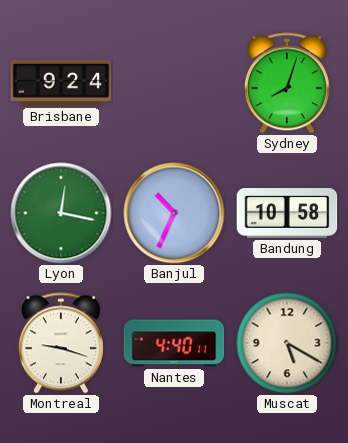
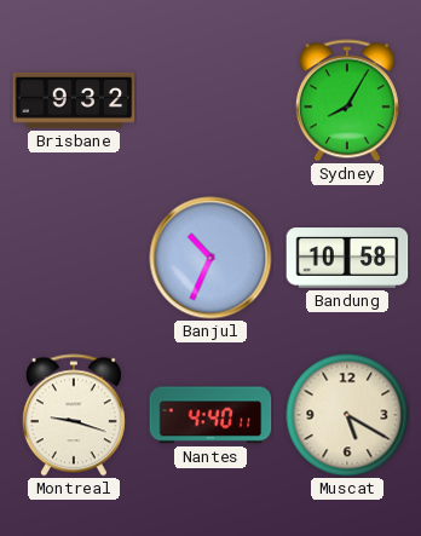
Brisbane: 9:24 -> 9:32 (74, 100)
Sydney: 8:03 -> 8:05 (347, 100)
Lyon: 12:17 -> none (61, 213)
